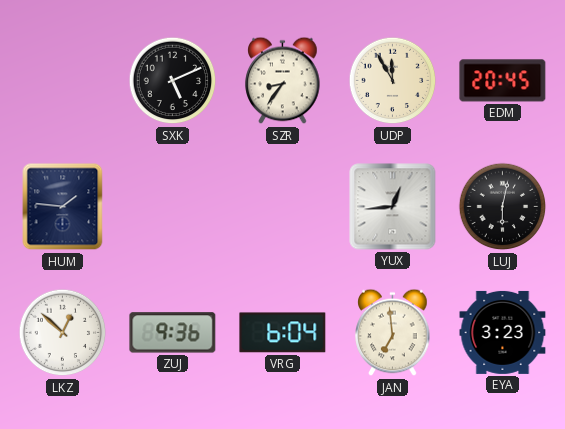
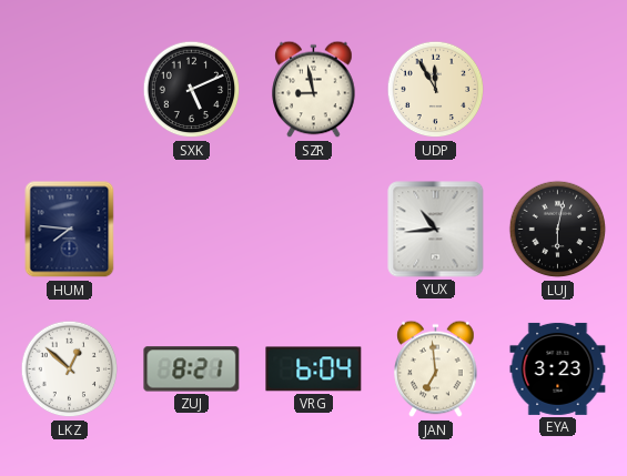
SZR: 8:36 -> 8:58 (314, 90)
EDM: 20:45 -> none (503, 81)
HUM: 1:46 -> 7:46 (70, 230)
YUX: 12:44 -> 10:44 (436, 230)
ZUJ: 9:36 -> 8:21 (192, 369)
